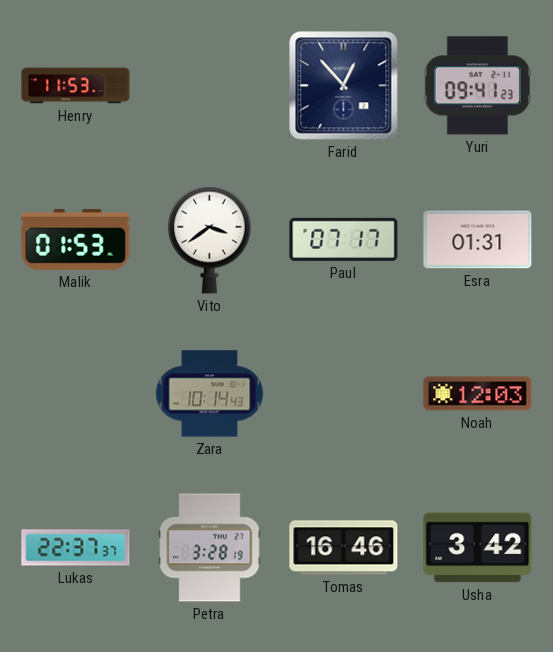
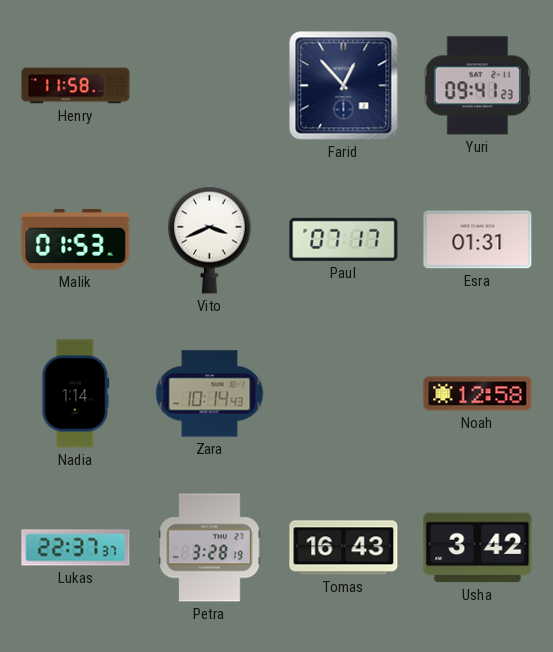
Henry: 11:53 -> 11:58 (76, 86)
Vito: 3:39 -> 3:41 (210, 239)
Nadia: none -> 1:14 (76, 394)
Noah: 12:03 -> 12:58 (478, 394)
Tomas: 16:46 -> 16:43 (344, 548)
